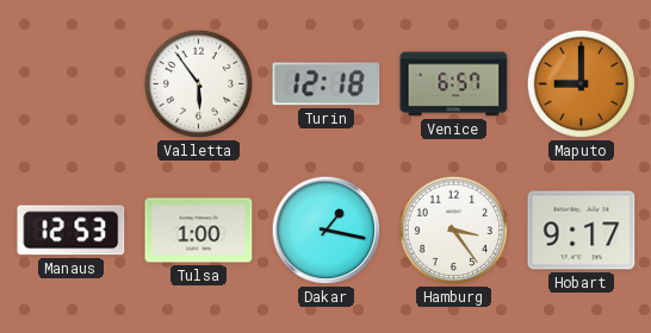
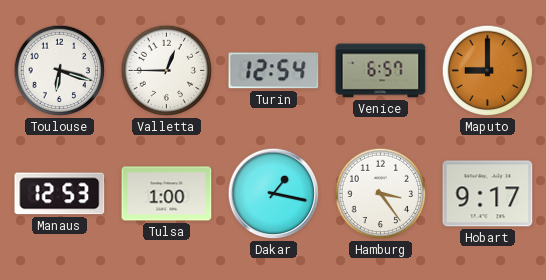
Toulouse: none -> 6:18 (60, 71)
Valletta: 5:54 -> 12:45 (167, 71)
Turin: 12:18 -> 12:54 (274, 71)
